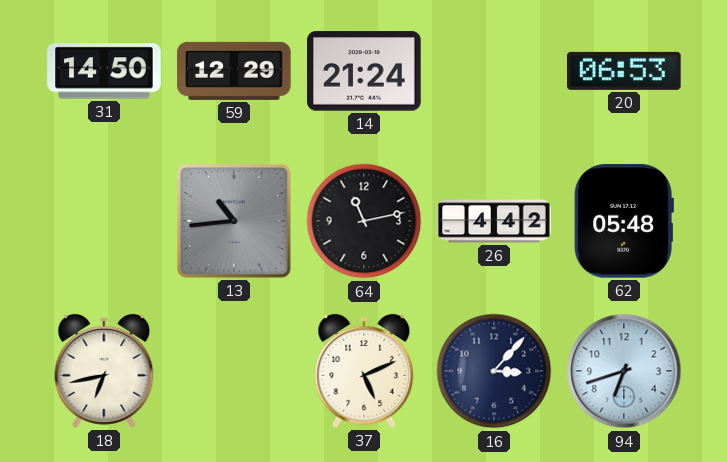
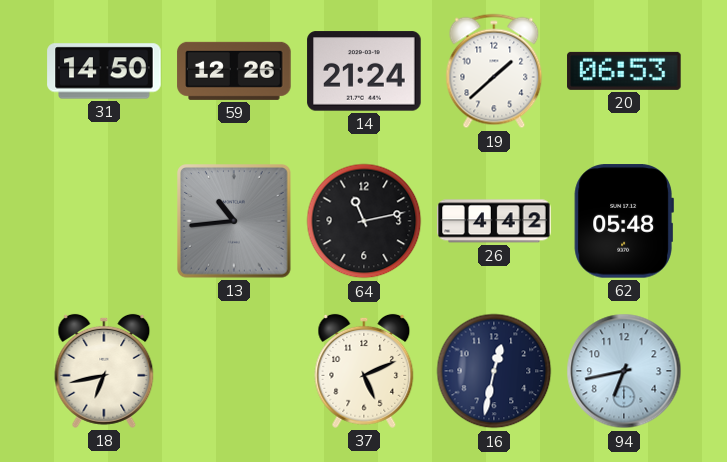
59: 12:29 -> 12:26 (234, 71)
19: none -> 1:38 (494, 71)
16: 3:07 -> 12:32 (494, 371)
94: 6:42 -> 6:43 (624, 371)
